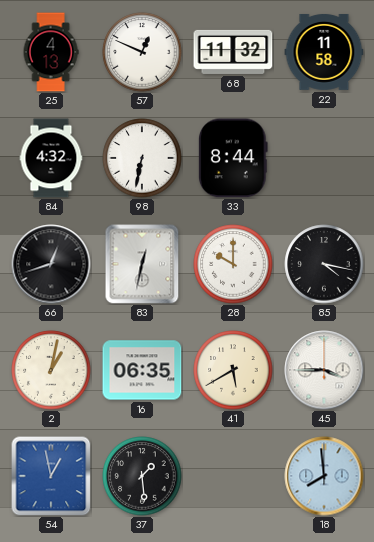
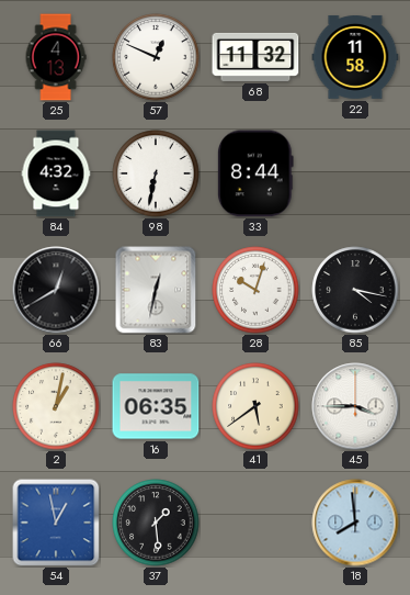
66: 12:42 -> 12:40 (56, 290)
28: 10:00 -> 10:03 (255, 290)
41: 5:40 -> 5:39 (255, 406)
